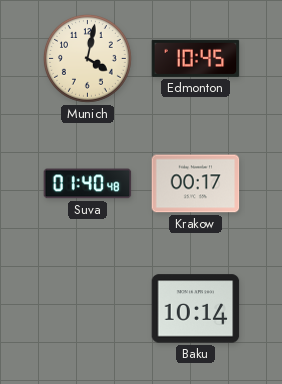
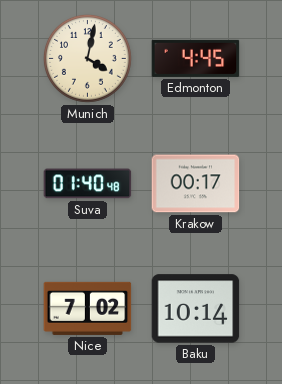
Edmonton: 10:45 -> 4:45 (196, 58)
Nice: none -> 7:02 (88, 308)
